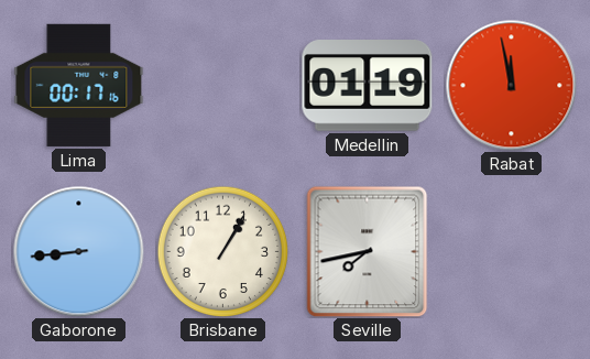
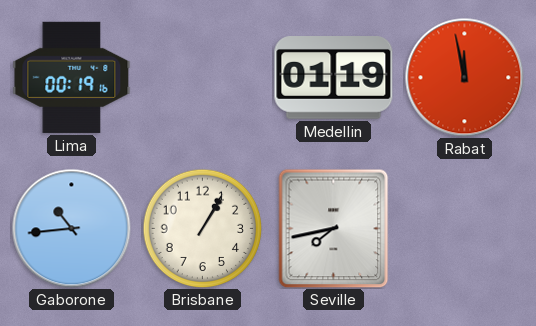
Lima: 00:17 -> 00:19 (72, 77)
Gaborone: 8:44 -> 10:44 (72, 229)
